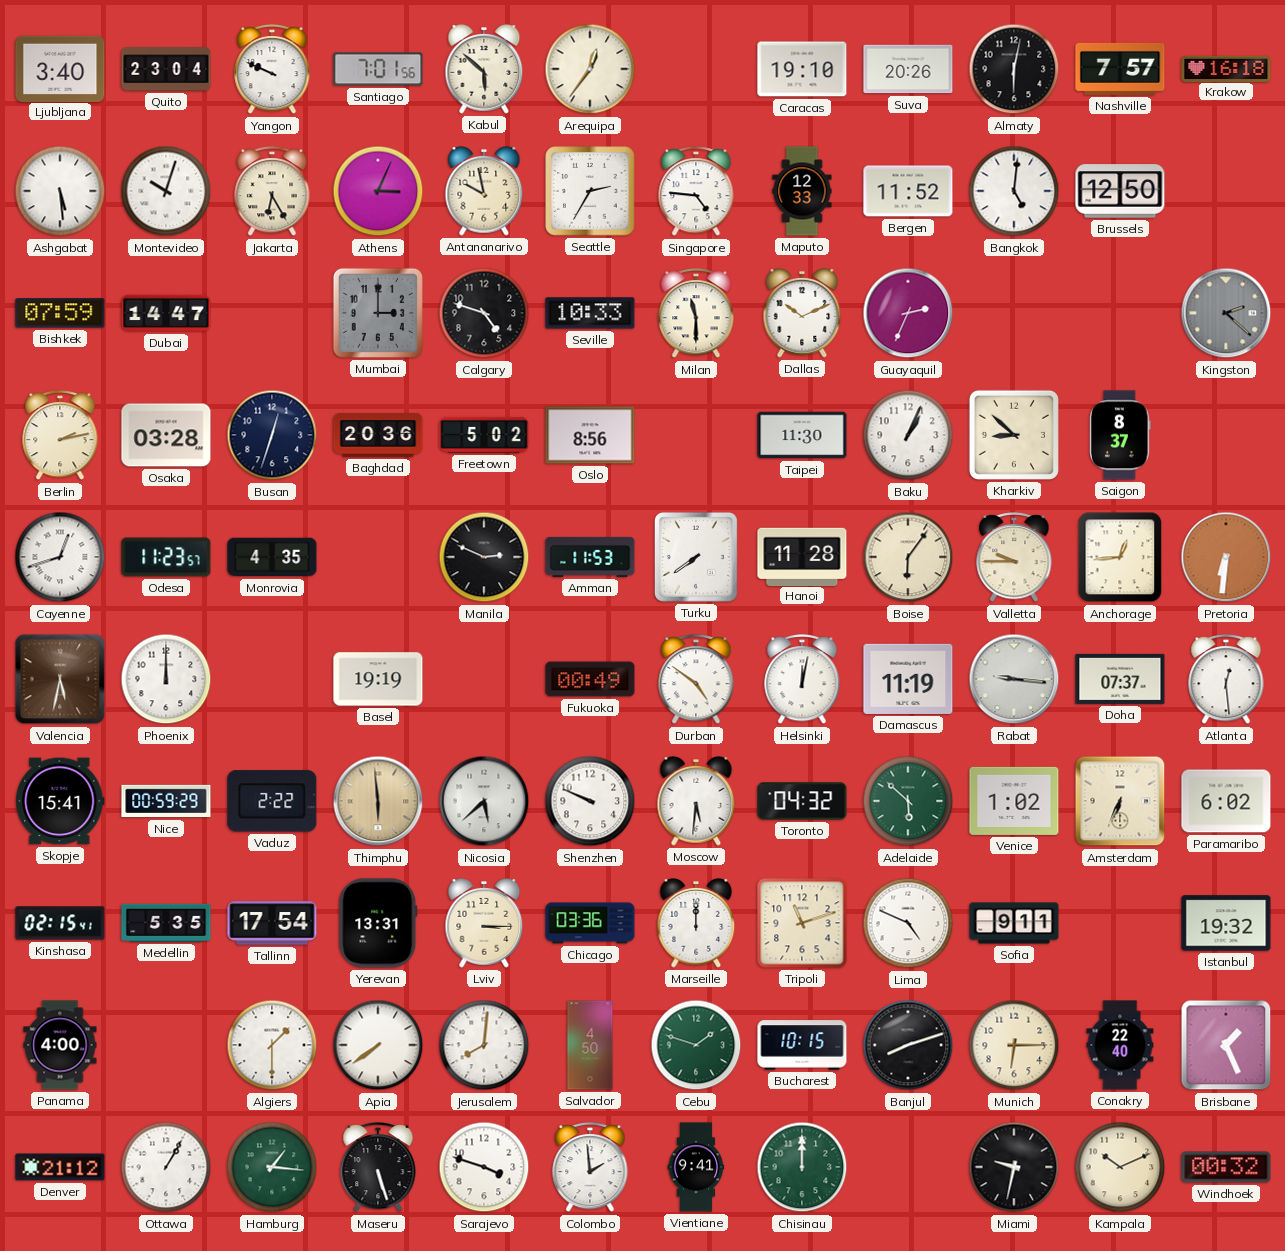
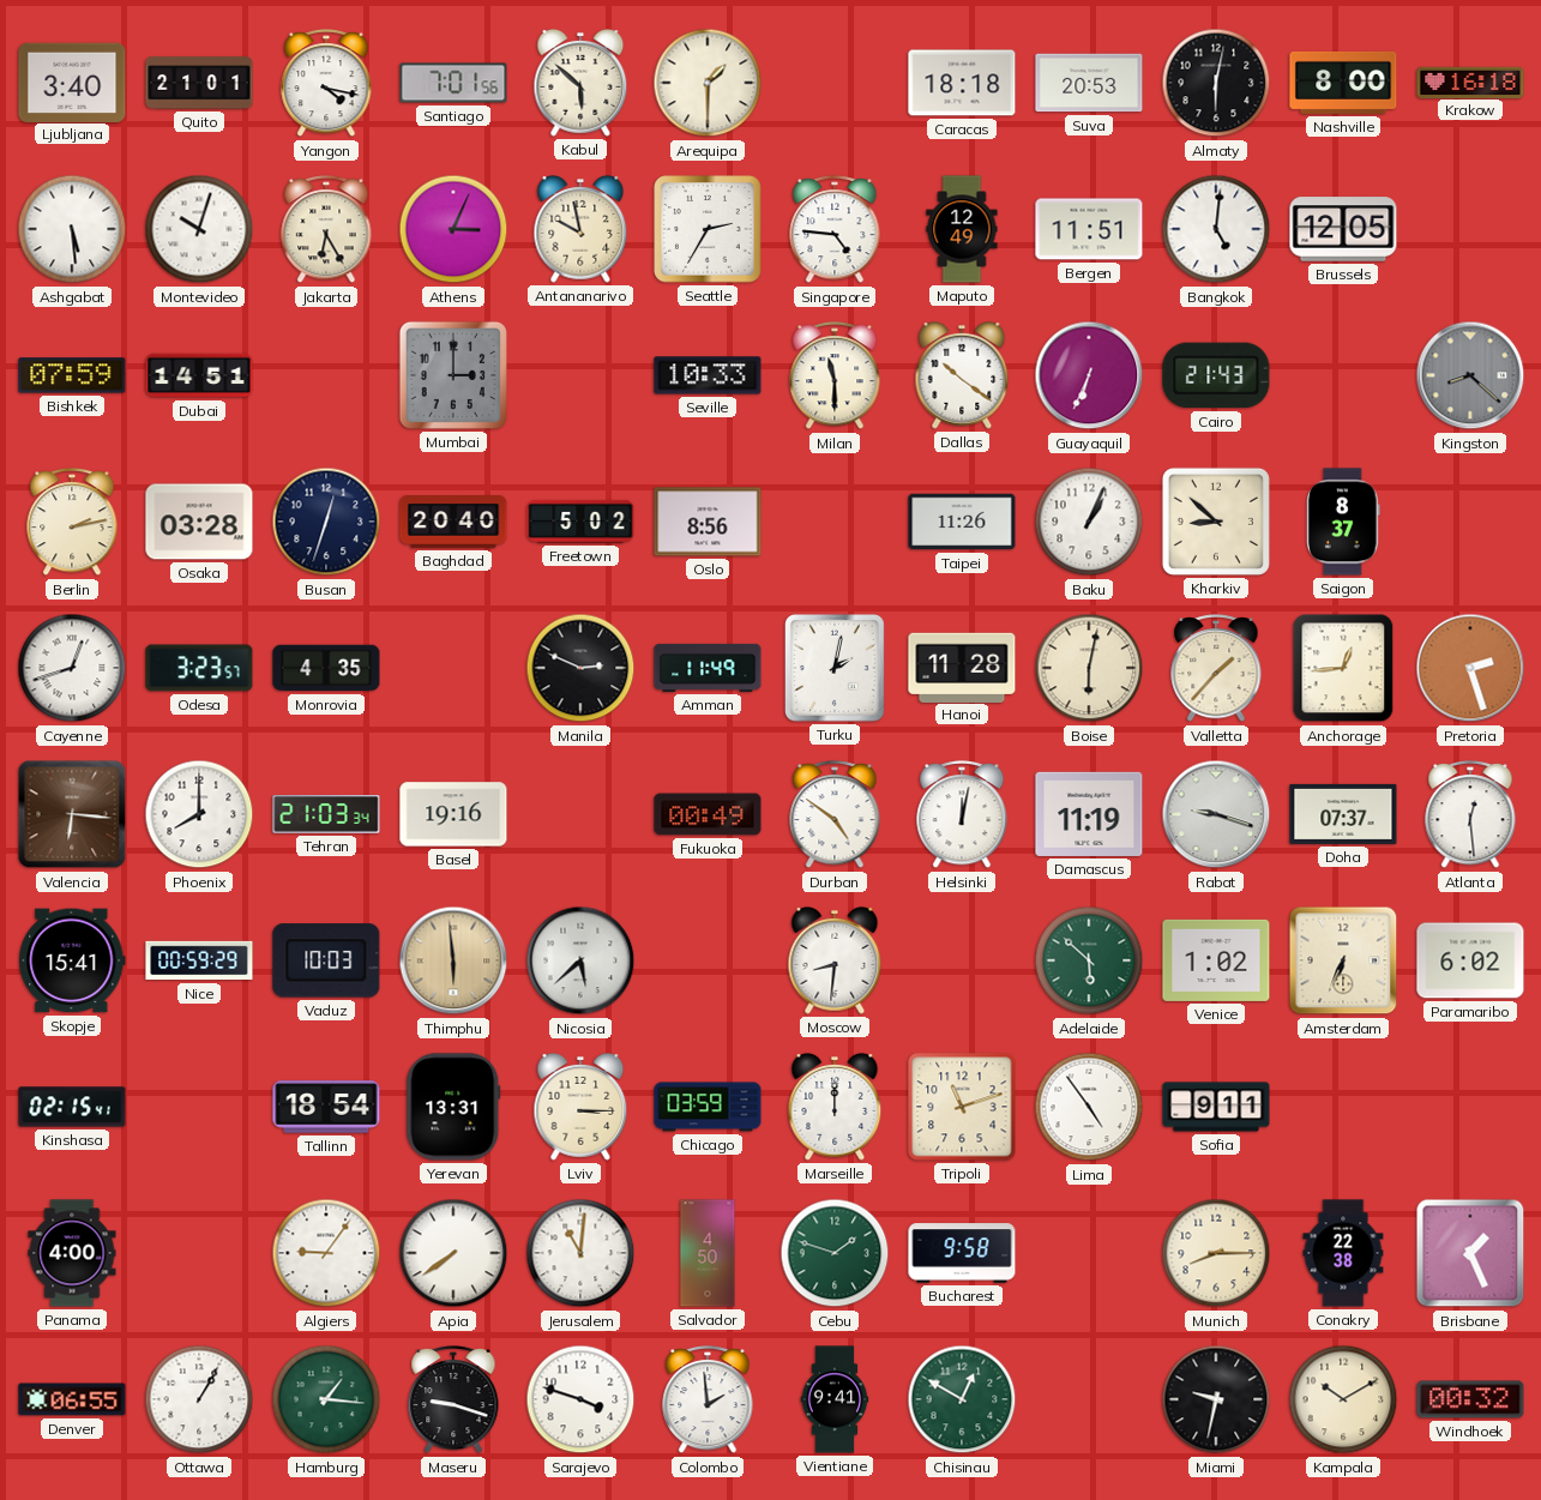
Quito: 23:04 -> 21:01 (199, 83)
Yangon: 9:49 -> 4:17 (326, 84)
Arequipa: 12:36 -> 1:30 (708, 83)
Caracas: 19:10 -> 18:18 (962, 83)
Suva: 20:26 -> 20:53 (1089, 83)
Nashville: 7:57 -> 8:00 (1343, 83)
Maputo: 12:33 -> 12:49 (962, 229)
Bergen: 11:52 -> 11:51 (1089, 229)
Brussels: 12:50 -> 12:05 (1343, 229)
Dubai: 14:47 -> 14:51 (199, 375)
Calgary: 4:48 -> none (484, 313)
Dallas: 10:11 -> 10:21 (962, 376)
Guayaquil: 2:34 -> 6:34 (1089, 375)
Cairo: none -> 21:43 (1216, 375)
Kingston: 2:22 -> 8:22 (1470, 375)
Baghdad: 20:36 -> 20:40 (453, 522)
Taipei: 11:30 -> 11:26 (962, 522)
Odesa: 11:23 -> 3:23 (199, 668)
Amman: 11:53 -> 11:49 (708, 668)
Turku: 7:39 -> 2:02 (835, 669)
Boise: 6:06 -> 6:02 (1089, 668)
Valletta: 9:45 -> 1:37 (1216, 669)
Pretoria: 6:31 -> 2:27 (1470, 668)
Valencia: 5:32 -> 6:16 (72, 814)
Phoenix: 12:00 -> 8:00 (199, 814)
Tehran: none -> 21:03 (326, 814)
Basel: 19:19 -> 19:16 (453, 814)
Rabat: 9:16 -> 9:18 (1216, 814)
Vaduz: 2:22 -> 10:03 (326, 960)
Shenzhen: 9:49 -> none (590, 801)
Moscow: 5:31 -> 8:31 (835, 962)
Toronto: 04:32 -> none (802, 801)
Medellin: 5:35 -> none (166, 923)
Tallinn: 17:54 -> 18:54 (326, 1107)
Chicago: 03:36 -> 03:59 (708, 1107)
Lima: 4:49 -> 4:54 (1089, 1107)
Istanbul: 19:32 -> none (1226, 923)
Algiers: 1:30 -> 9:06 (326, 1253)
Jerusalem: 8:01 -> 11:01 (580, 1253)
Bucharest: 10:15 -> 9:58 (962, 1253)
Banjul: 8:12 -> none (908, 1045)
Munich: 6:15 -> 8:15 (1216, 1253)
Conakry: 22:40 -> 22:38 (1343, 1253)
Denver: 21:12 -> 06:55 (72, 1399)
Maseru: 5:27 -> 9:18 (453, 1400)
Chisinau: 12:00 -> 12:50 (962, 1399)
Kampala: 10:11 -> 10:10 (1343, 1399)
